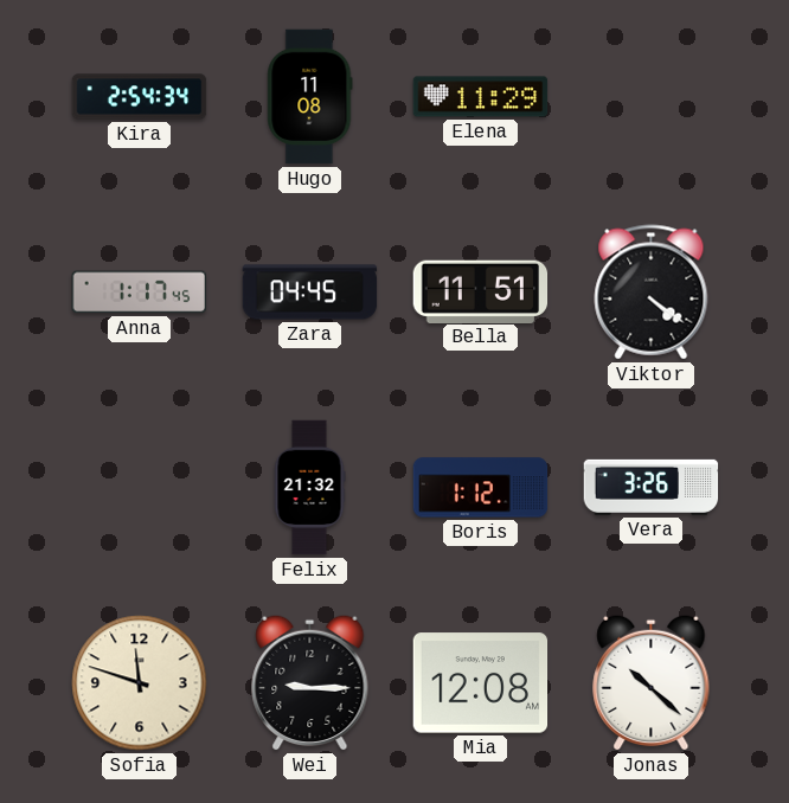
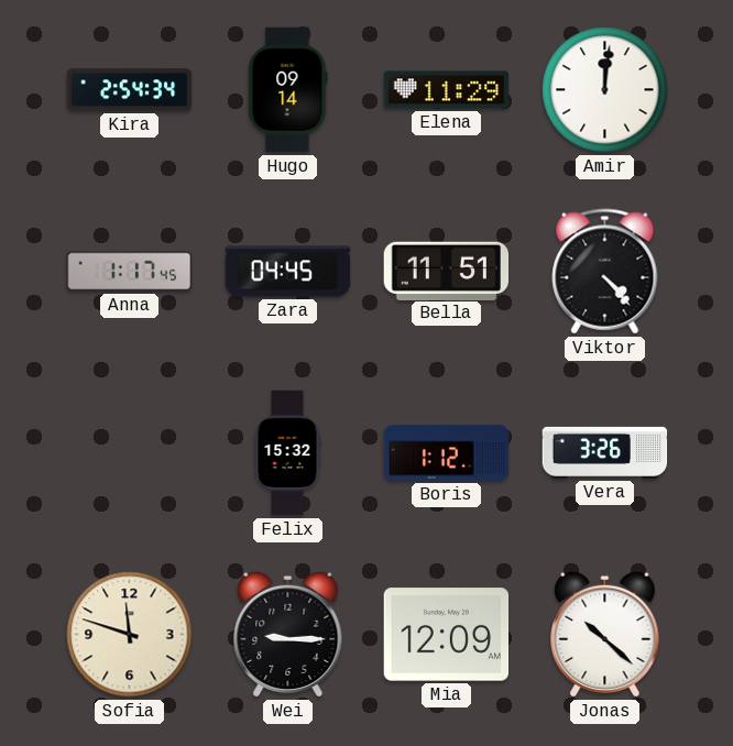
Hugo: 11:08 -> 09:14 (288, 90)
Amir: none -> 12:01 (605, 90)
Viktor: 4:21 -> 4:23 (605, 272)
Felix: 21:32 -> 15:32 (287, 453)
Mia: 12:08 -> 12:09 (447, 635)
